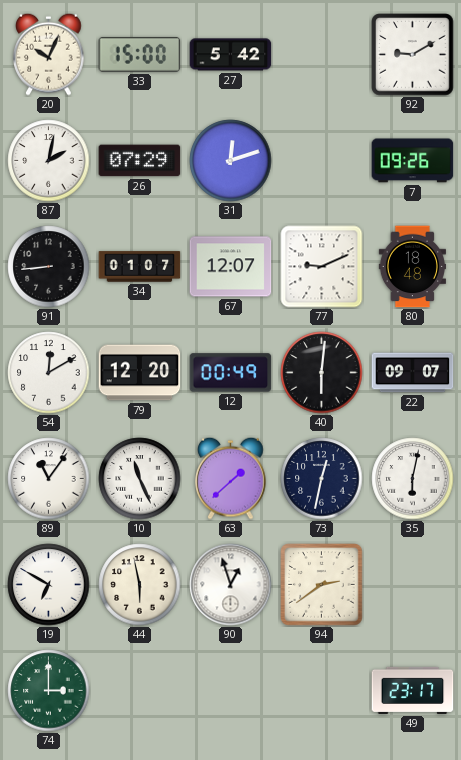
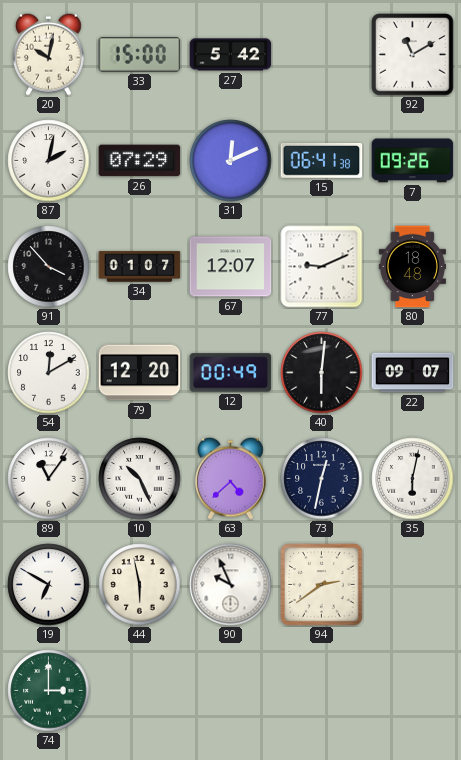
20: 10:04 -> 10:02 (49, 54)
92: 9:10 -> 11:10 (413, 55)
31: 12:12 -> 12:11 (231, 161)
15: none -> 06:41 (322, 160)
91: 8:44 -> 3:53 (49, 267)
10: 11:26 -> 10:26 (140, 479)
63: 1:38 -> 4:38 (231, 478)
90: 12:57 -> 9:56 (231, 585)
49: 23:17 -> none (413, 690)
